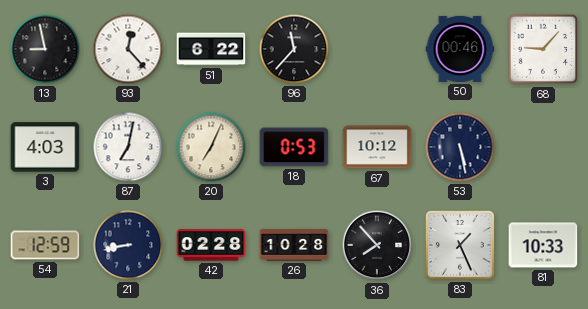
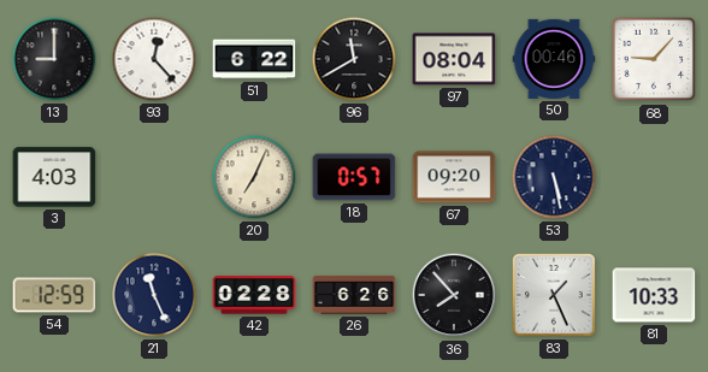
13: 8:58 -> 9:00 (54, 59)
96: 11:37 -> 11:40 (354, 59)
97: none -> 08:04 (454, 59)
87: 7:02 -> none (128, 147)
18: 0:53 -> 0:57 (354, 177)
67: 10:12 -> 09:20 (454, 177)
21: 8:43 -> 11:26 (154, 295)
26: 10:28 -> 6:26 (354, 295)
